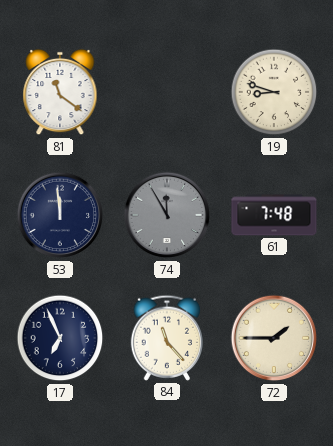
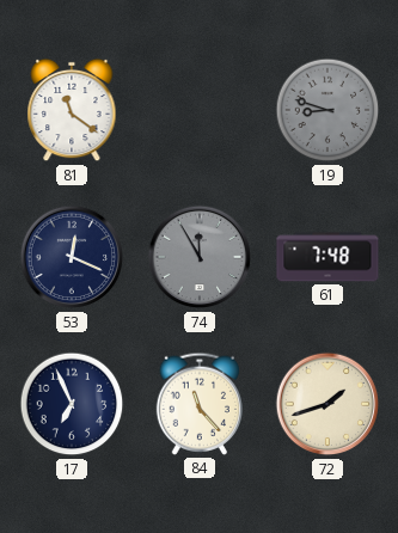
19 dial: cream -> grey (327, 110)
53: 11:59 -> 12:19 (72, 257)
72: 1:45 -> 1:42 (327, 404)
